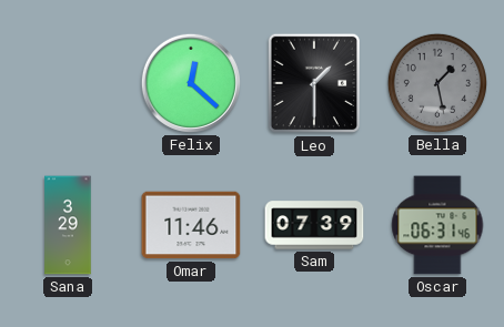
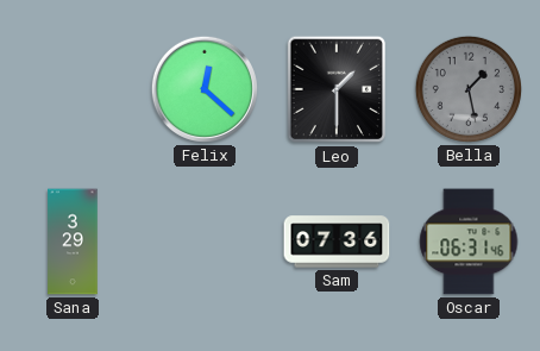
Omar: 11:46 -> none (191, 225)
Sam: 07:39 -> 07:36 (337, 242)
